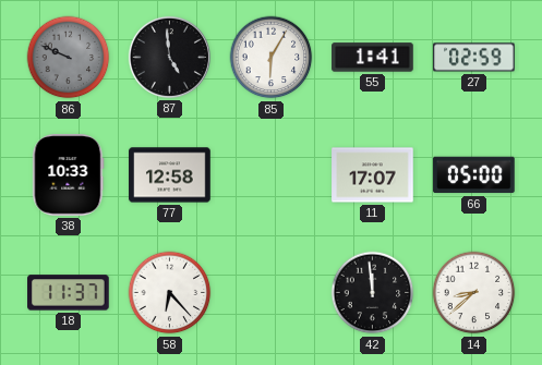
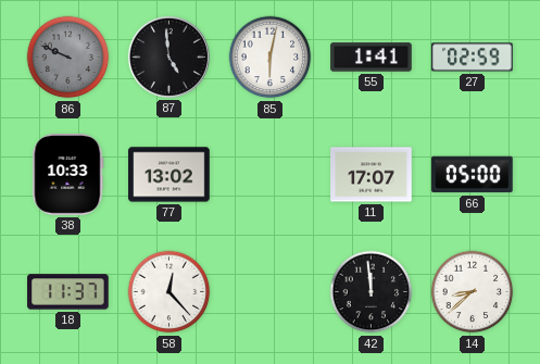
85: 6:05 -> 6:02 (271, 58)
77: 12:58 -> 13:02 (169, 175)
58: 6:23 -> 12:23 (169, 292)
